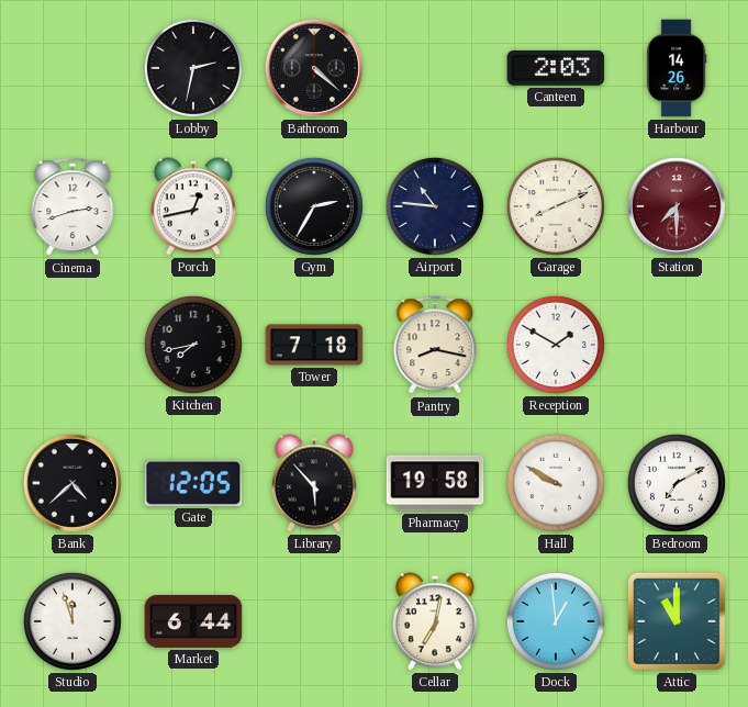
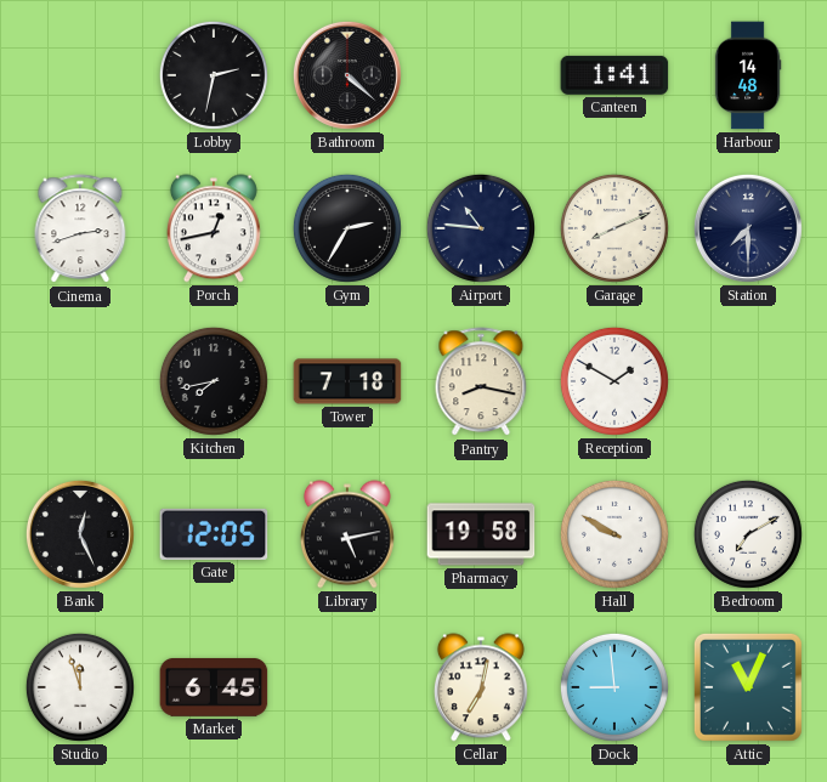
Canteen: 2:03 -> 1:41 (614, 75)
Harbour: 14:26 -> 14:48 (748, 75)
Station dial: burgundy -> navy (748, 228)
Bank: 4:38 -> 12:26 (80, 534)
Library: 5:53 -> 5:13 (347, 534)
Market: 6:44 -> 6:45 (214, 687)
Dock: 12:59 -> 8:59 (614, 687)
Attic: 11:00 -> 11:04 (748, 687)
